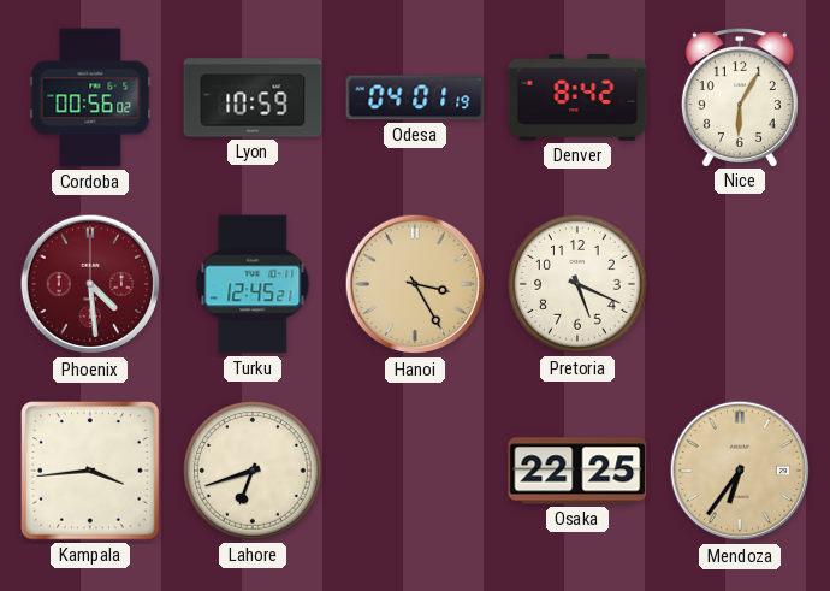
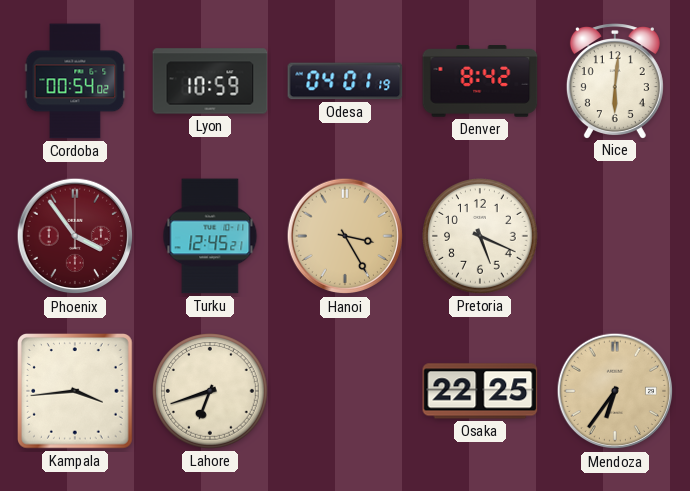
Cordoba: 00:56 -> 00:54 (75, 81)
Nice: 6:05 -> 6:01 (615, 81)
Phoenix: 4:29 -> 3:54 (75, 236)
